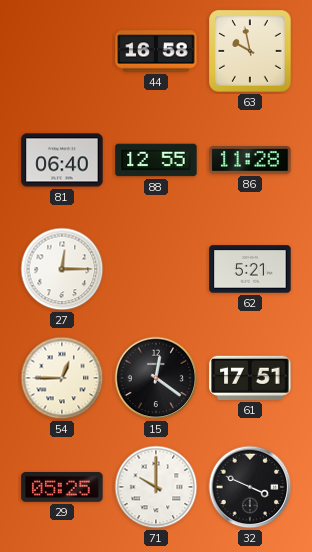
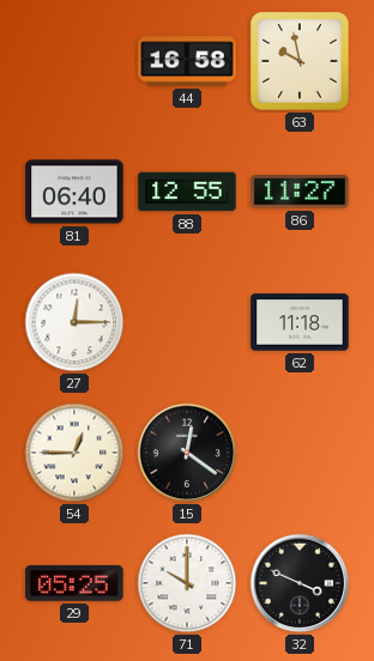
86: 11:28 -> 11:27 (300, 192)
62: 5:21 -> 11:18 (300, 322)
61: 17:51 -> none (250, 378)
